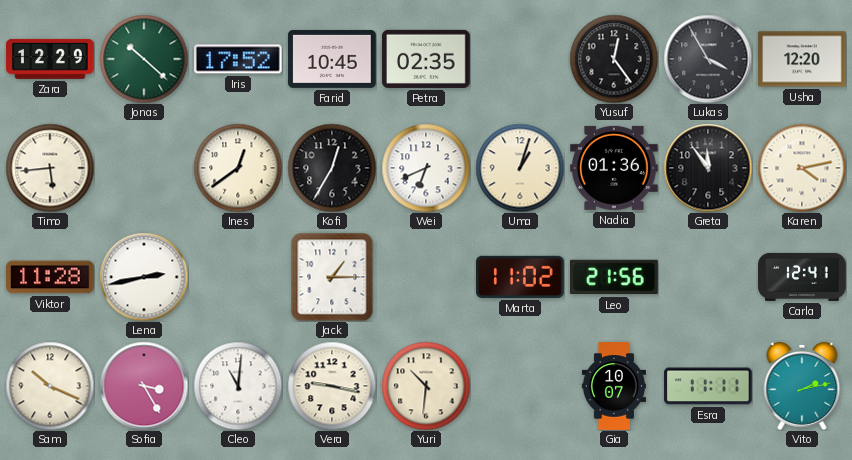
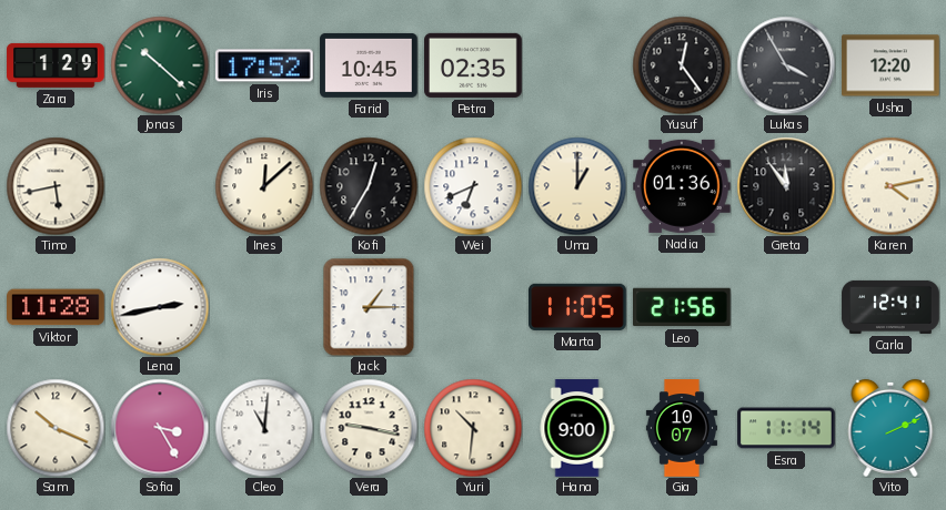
Zara: 12:29 -> 1:29 (56, 65)
Timo: 5:44 -> 5:43 (56, 186)
Ines: 12:39 -> 12:08 (264, 186)
Uma: 1:03 -> 1:00 (577, 186)
Marta: 11:02 -> 11:05 (577, 307)
Hana: none -> 9:00 (577, 428)
Esra: 11:11 -> 11:14 (786, 428)
Vito: 2:13 -> 2:11 (890, 428)
